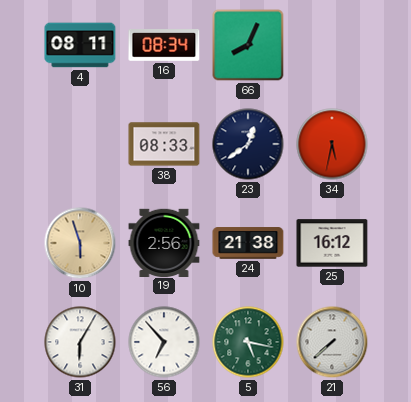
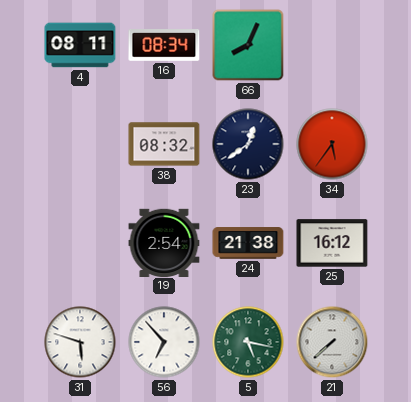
38: 08:33 -> 08:32 (164, 144)
34: 5:32 -> 5:36 (332, 144)
10: 5:57 -> none (80, 243)
19: 2:56 -> 2:54 (164, 242)
31: 6:05 -> 5:48 (80, 342)
